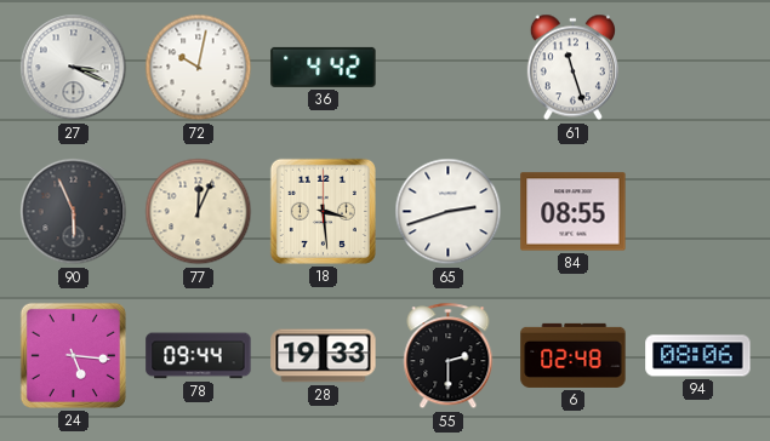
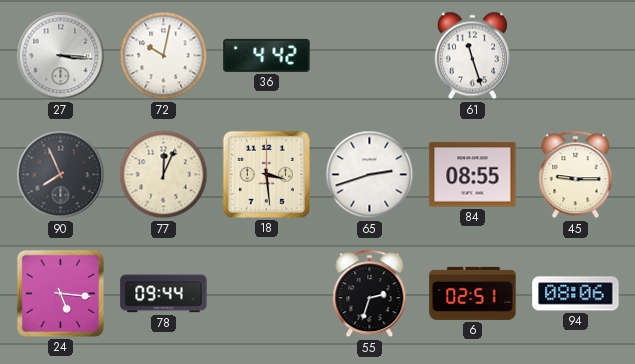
27: 3:19 -> 3:16 (61, 56)
90: 5:56 -> 7:56 (61, 175)
45: none -> 9:15 (576, 175)
28: 19:33 -> none (324, 356)
55: 2:30 -> 2:33 (370, 294)
6: 02:48 -> 02:51 (473, 293)
